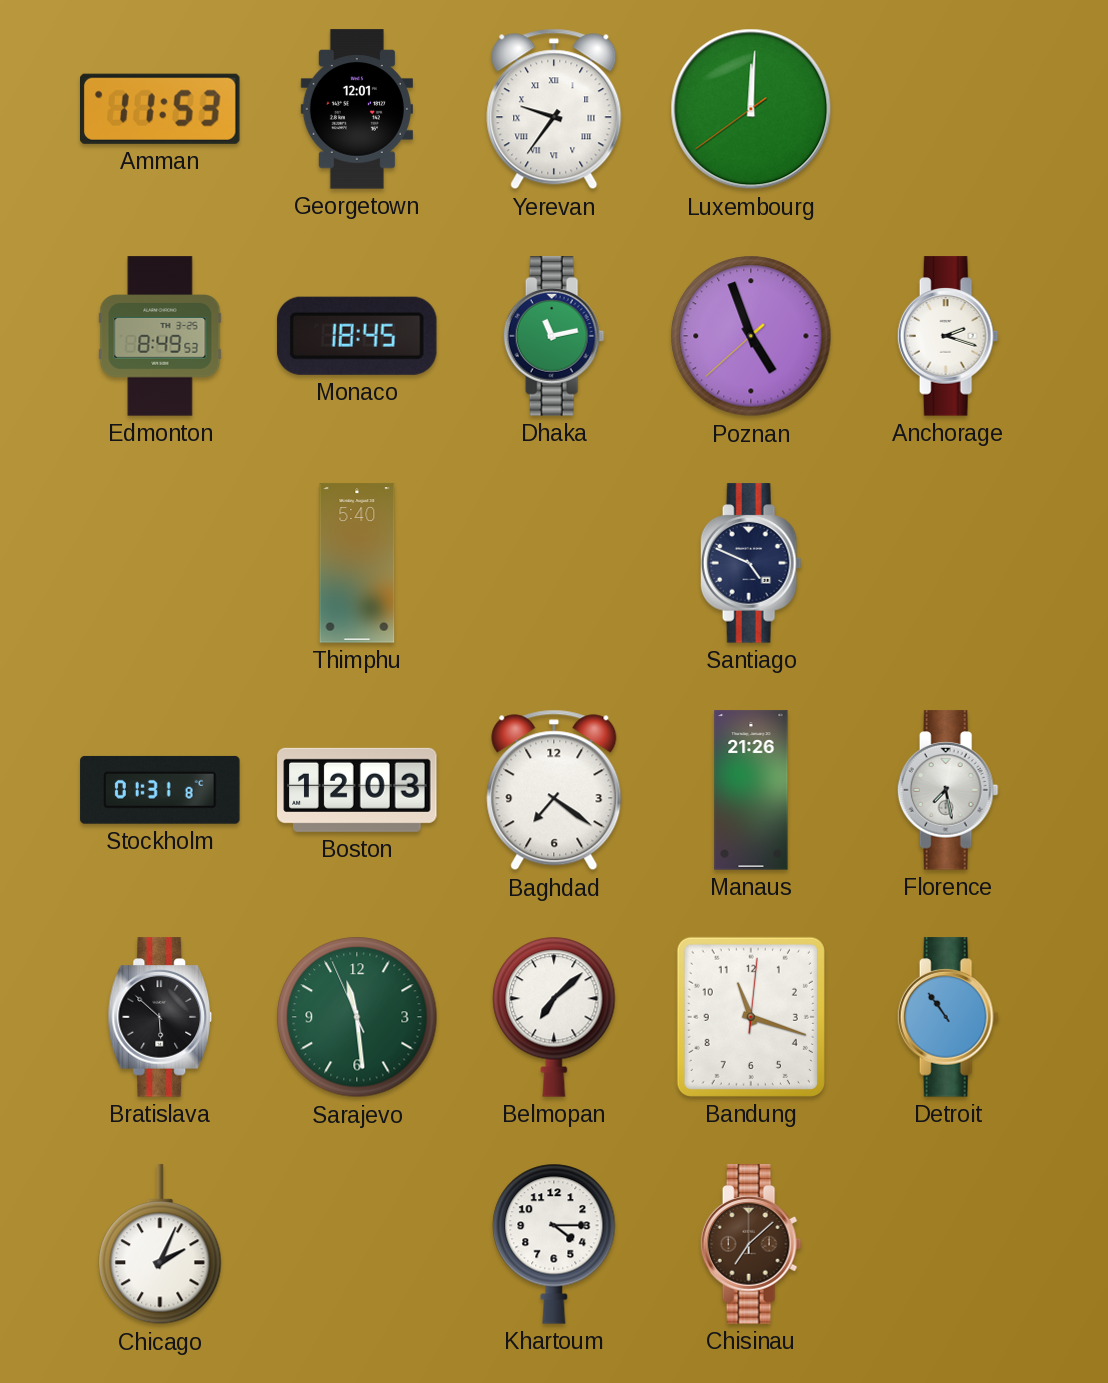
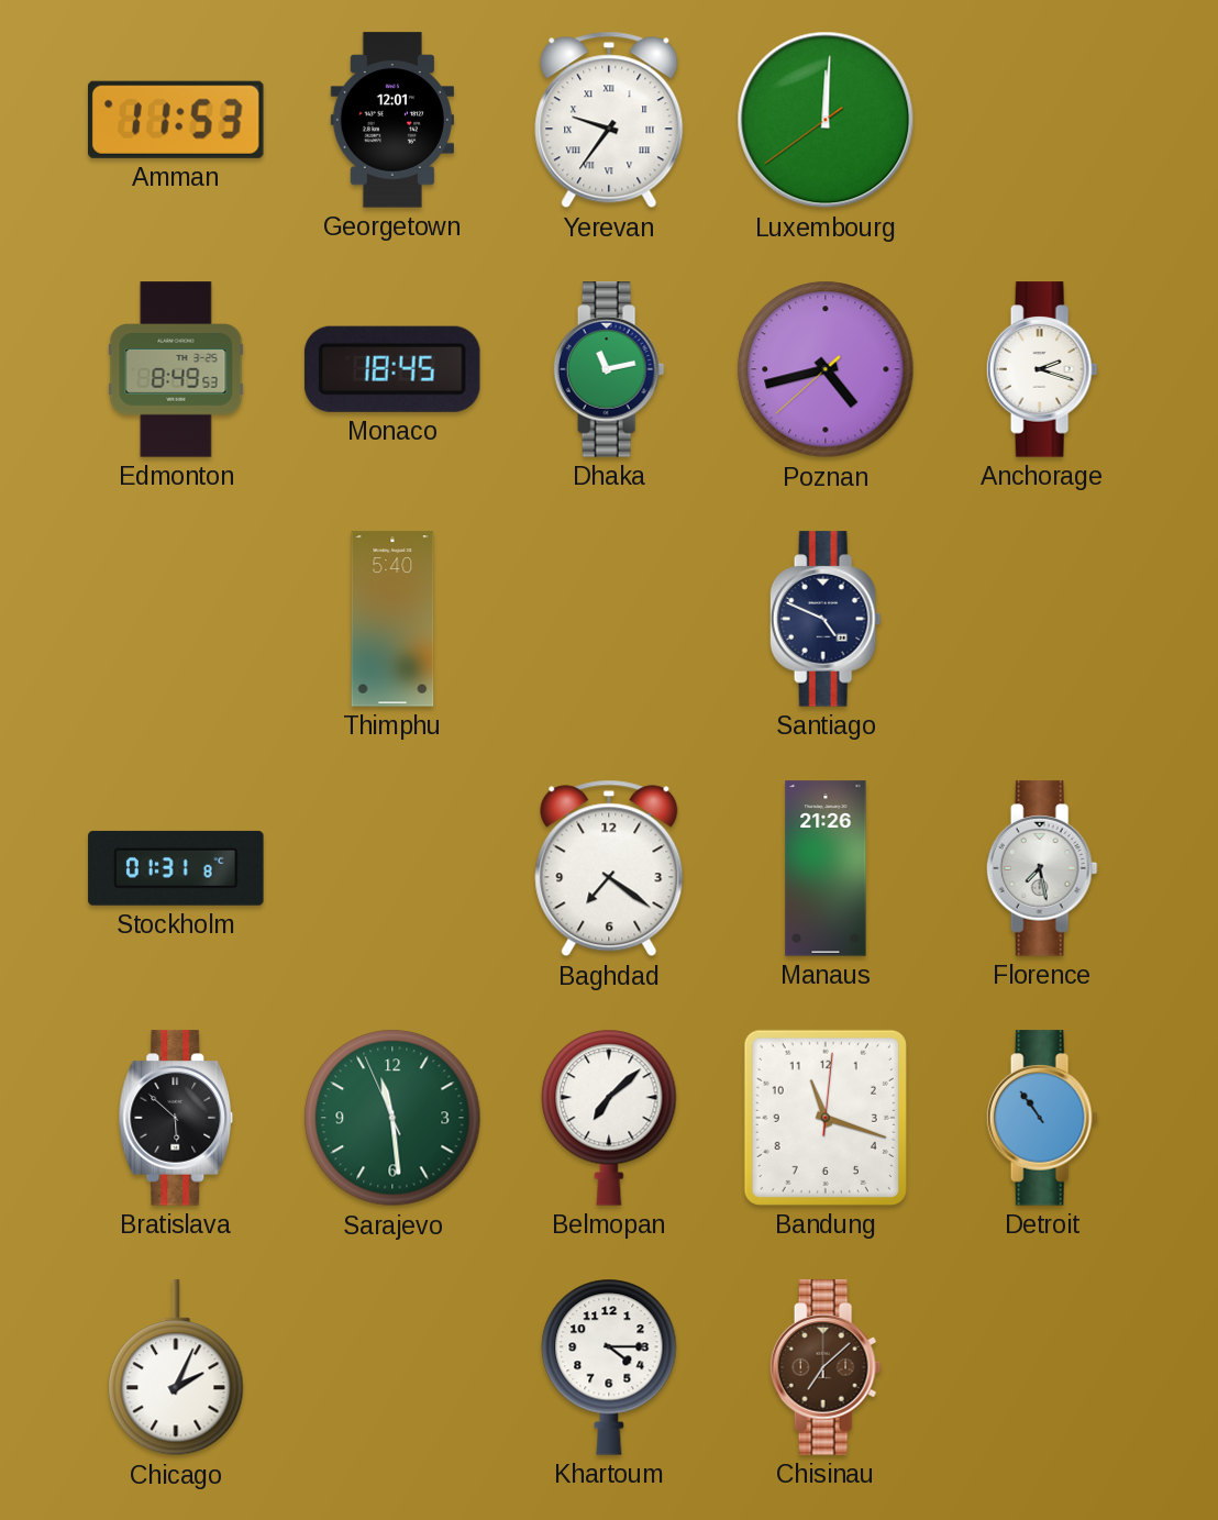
Poznan: 4:56 -> 4:42 (826, 369)
Boston: 12:03 -> none (357, 790)
